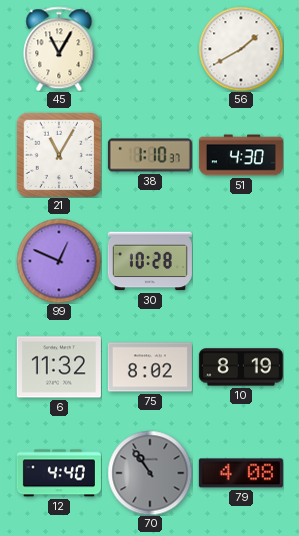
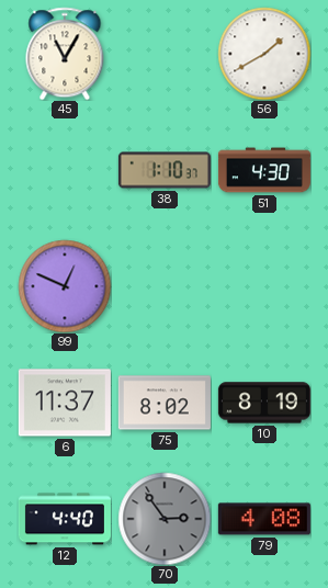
21: 11:05 -> none (59, 155)
30: 10:28 -> none (150, 261)
6: 11:32 -> 11:37 (65, 403)
70: 10:54 -> 2:54 (165, 519)
